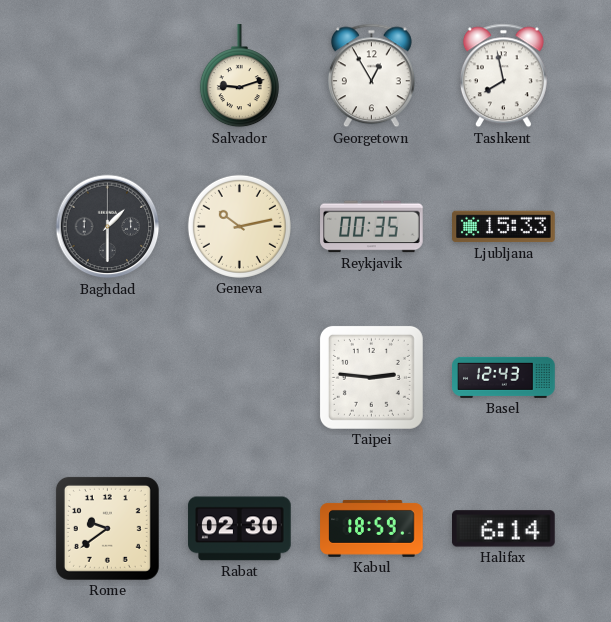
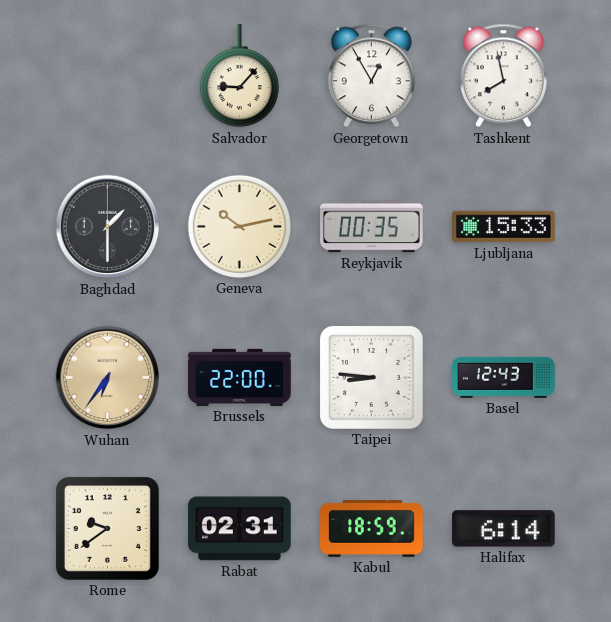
Salvador: 9:12 -> 9:07 (239, 76)
Wuhan: none -> 6:36 (108, 378)
Brussels: none -> 22:00 (240, 377)
Taipei: 2:46 -> 8:46 (371, 377)
Rabat: 02:30 -> 02:31 (240, 529)
